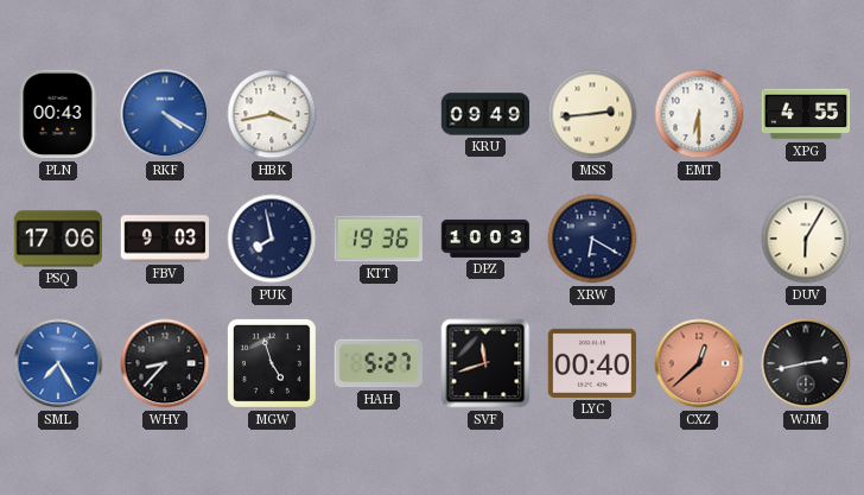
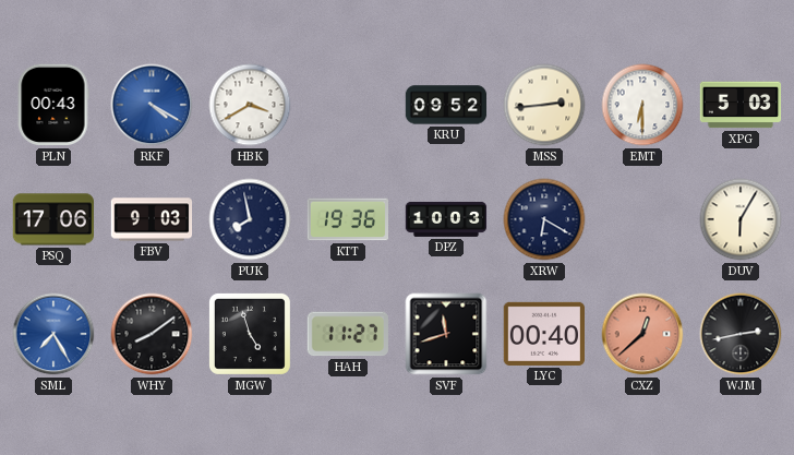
HBK: 3:43 -> 3:40 (250, 105)
KRU: 09:49 -> 09:52 (446, 105)
XPG: 4:55 -> 5:03 (741, 105)
WHY: 8:37 -> 8:09 (152, 334)
HAH: 5:27 -> 11:27 (348, 334)
